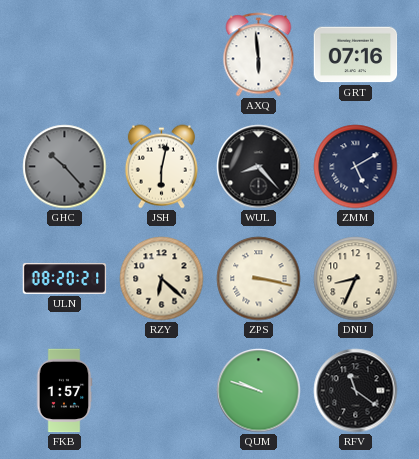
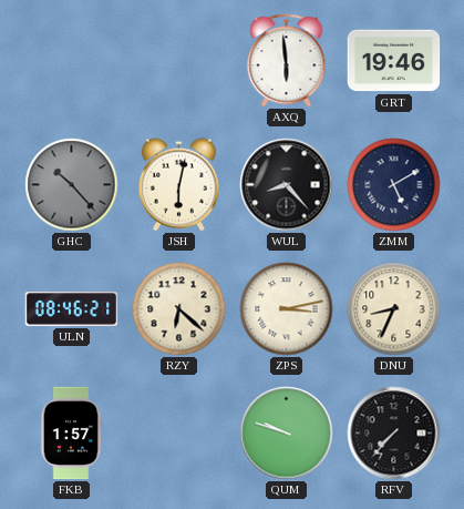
GRT: 07:16 -> 19:46 (394, 61)
ULN: 08:20 -> 08:46 (72, 309)
ZPS: 3:17 -> 3:13 (287, 309)
RFV: 11:21 -> 7:37 (394, 434)
